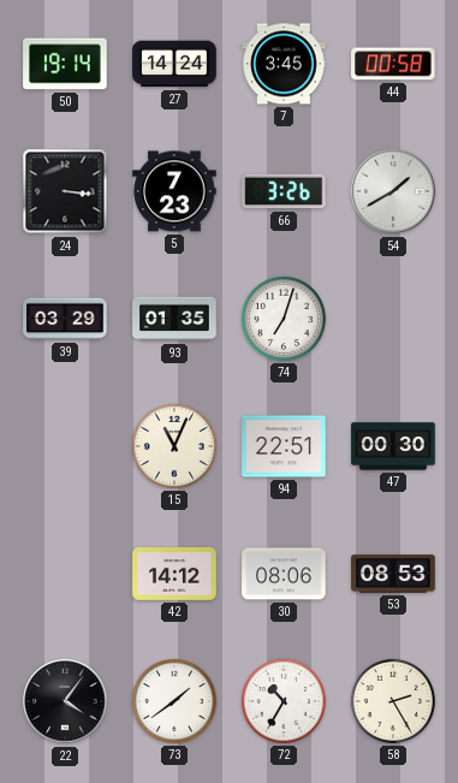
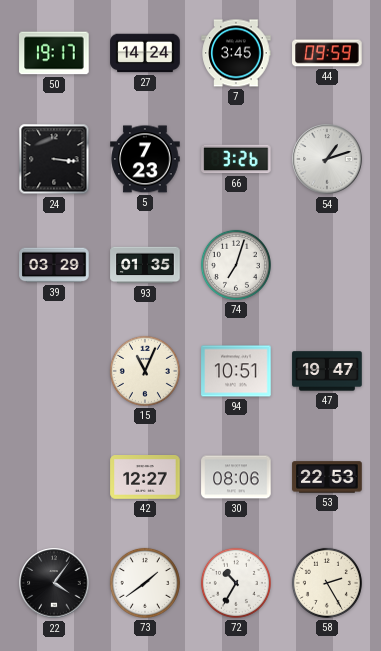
50: 19:14 -> 19:17 (54, 53)
44: 00:58 -> 09:59 (327, 53)
54: 1:40 -> 1:12 (327, 159)
94: 22:51 -> 10:51 (236, 371)
47: 00:30 -> 19:47 (327, 371)
42: 14:12 -> 12:27 (145, 478)
53: 08:53 -> 22:53 (327, 477)
